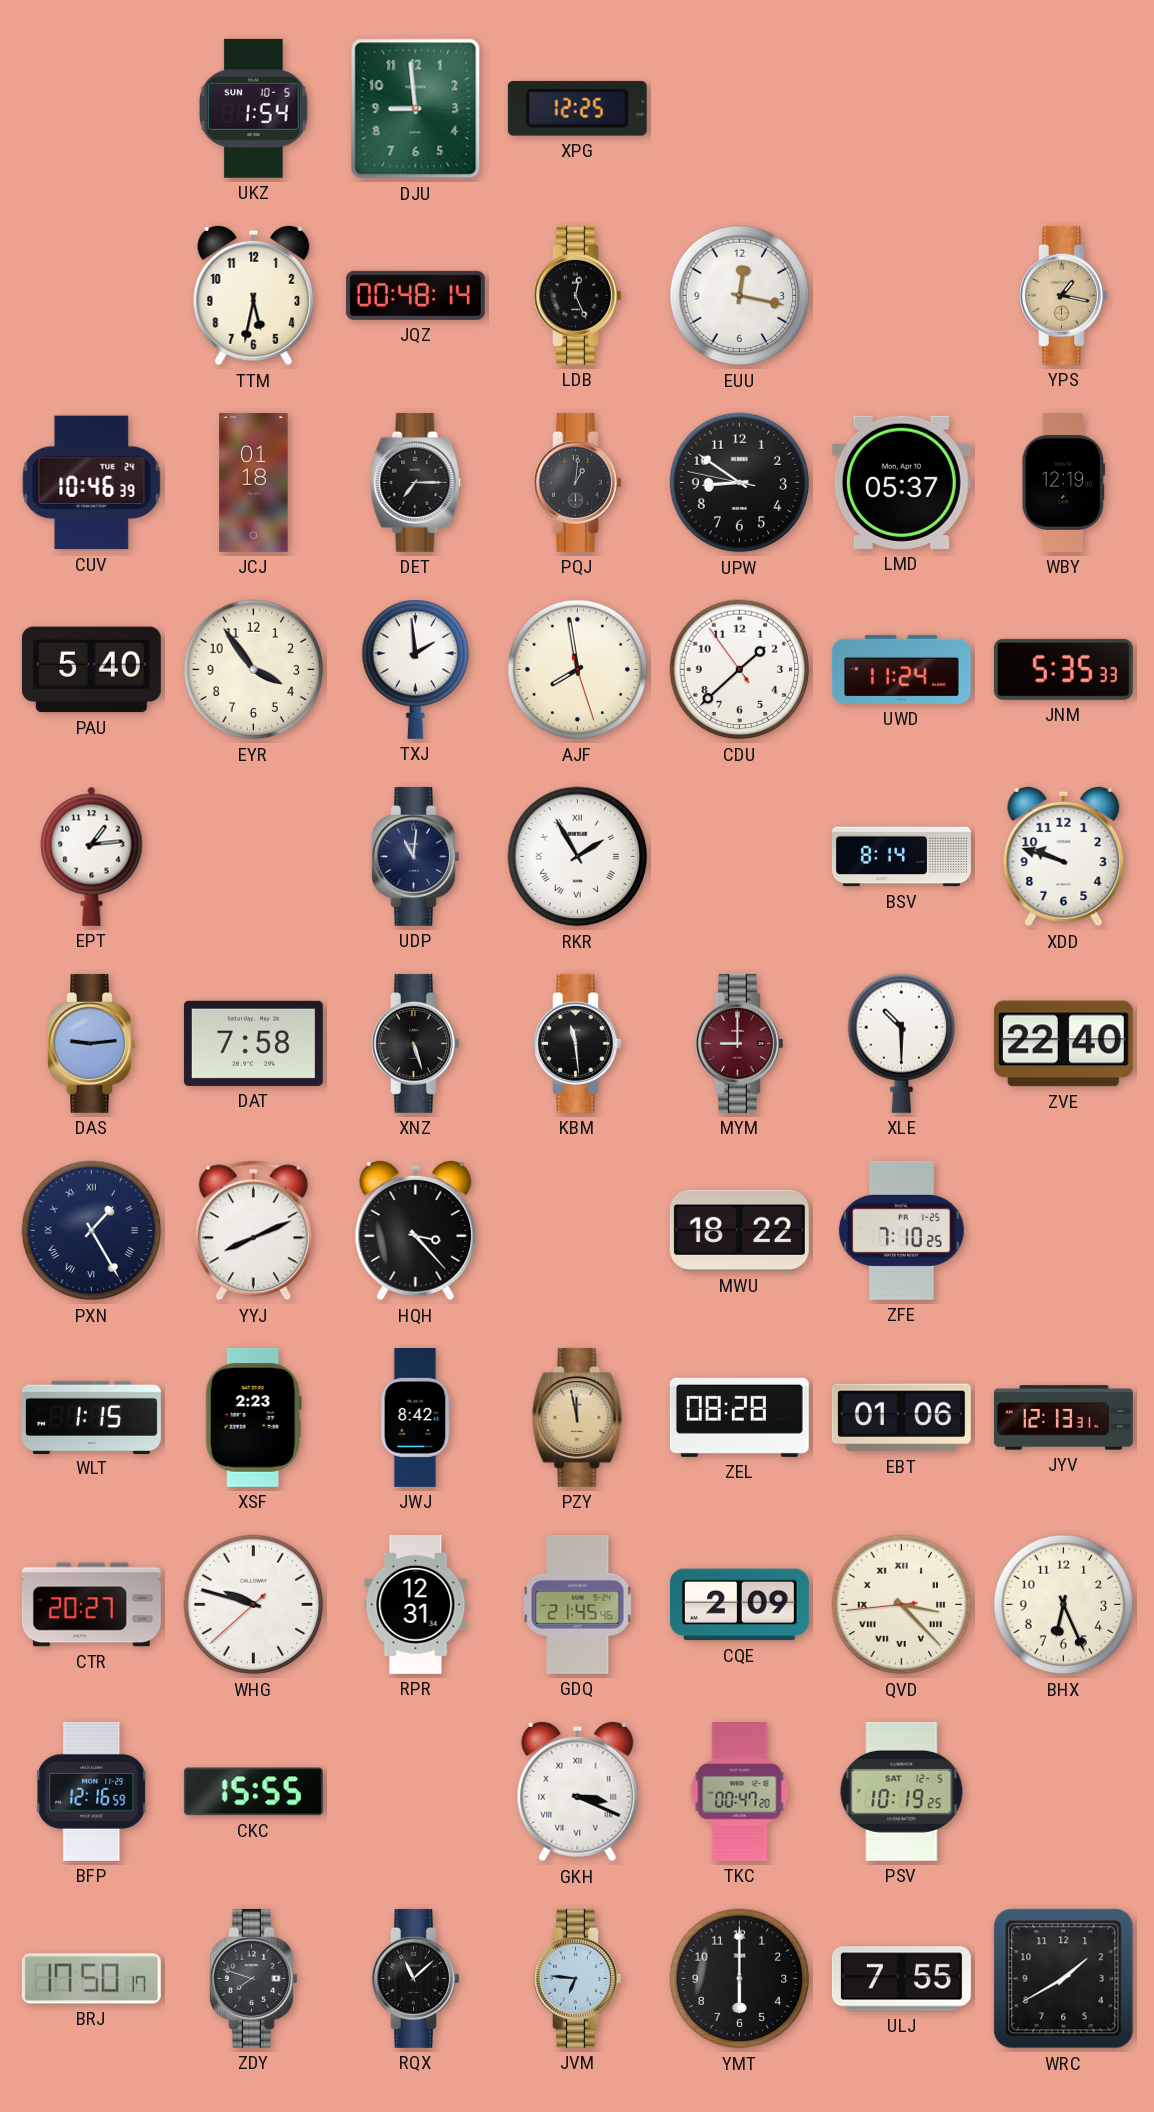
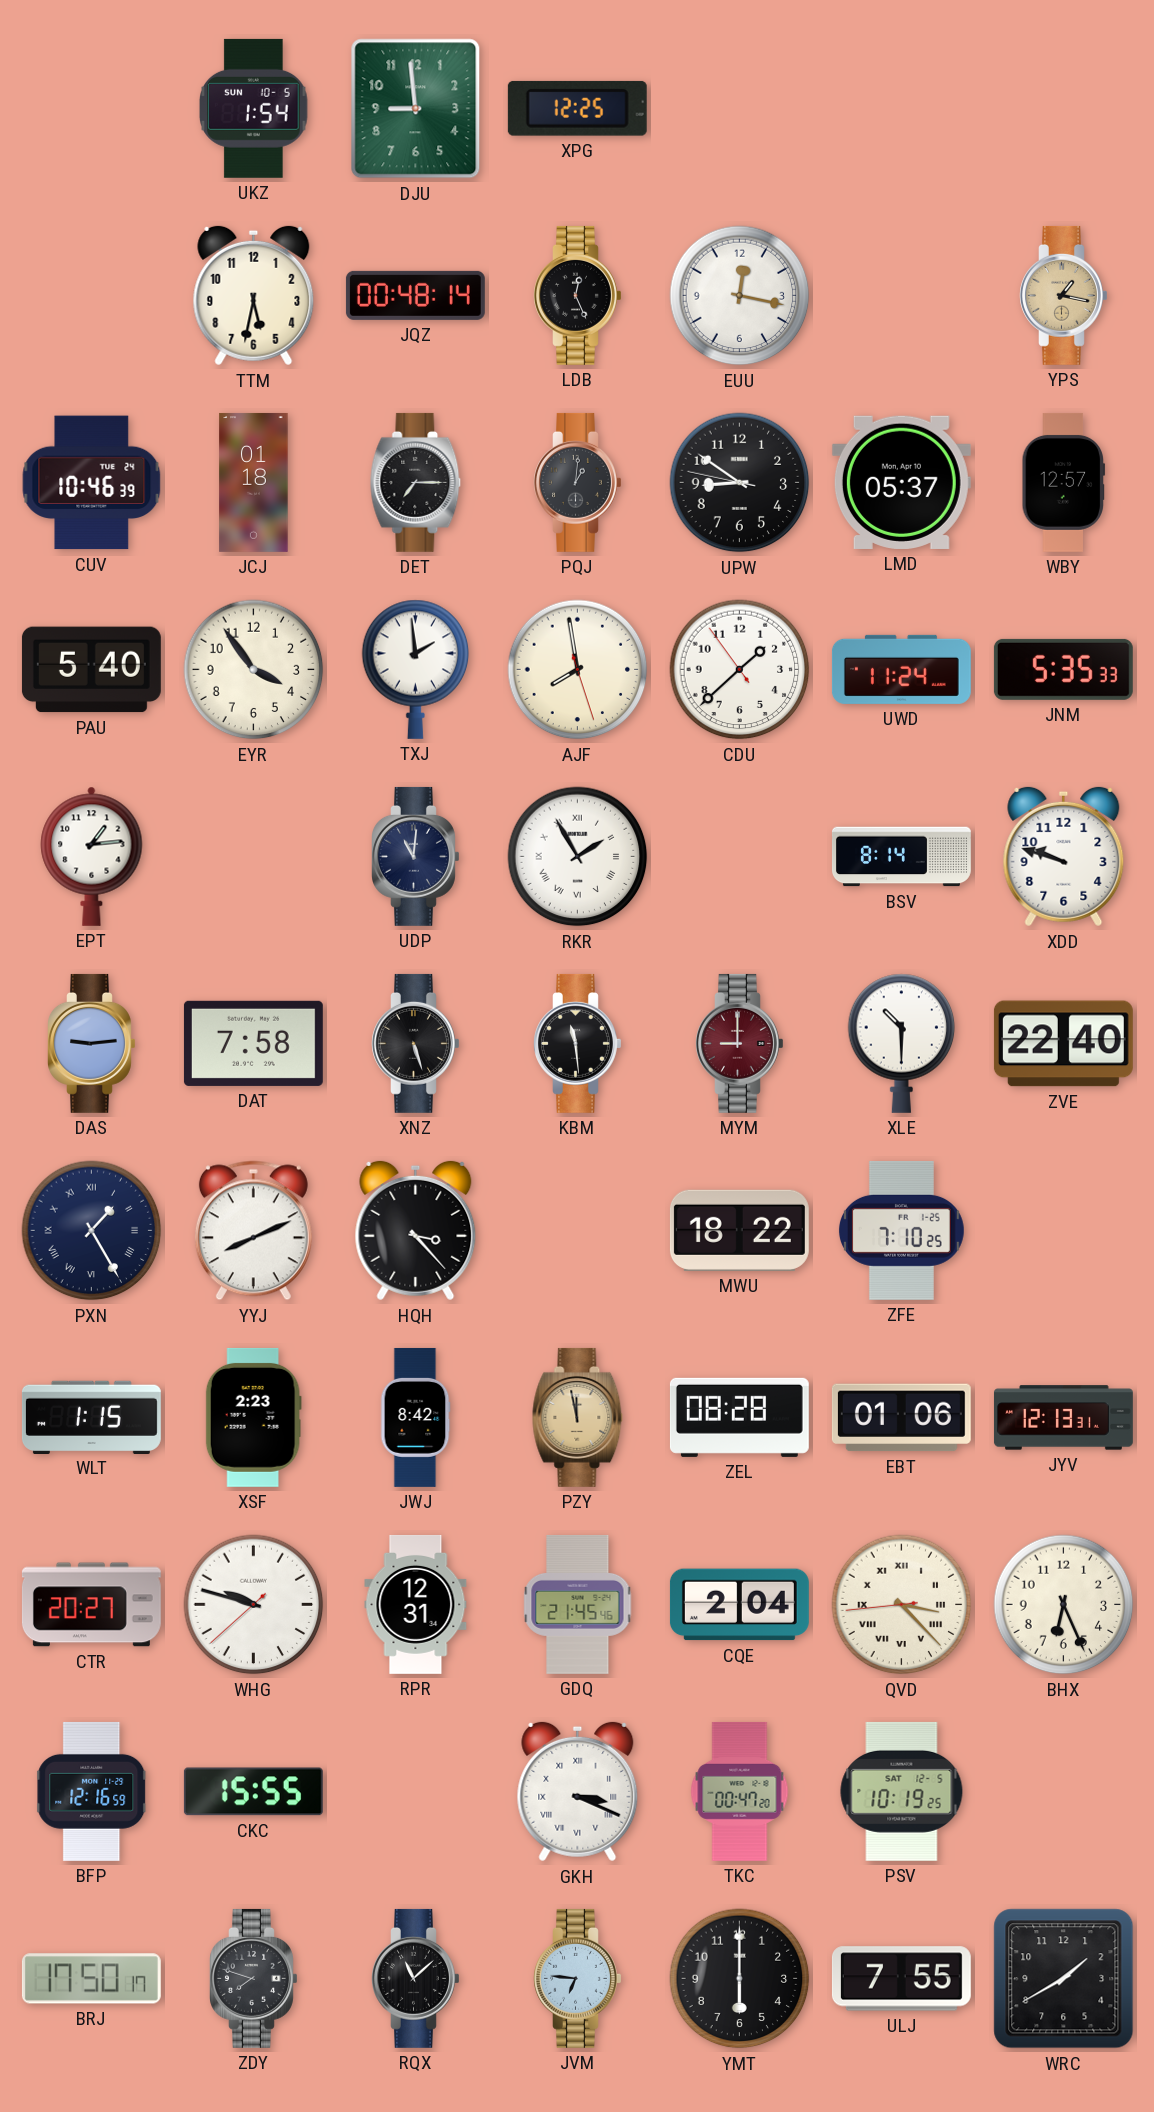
WBY: 12:19 -> 12:57 (1064, 482)
CQE: 2:09 -> 2:04 (739, 1605)
